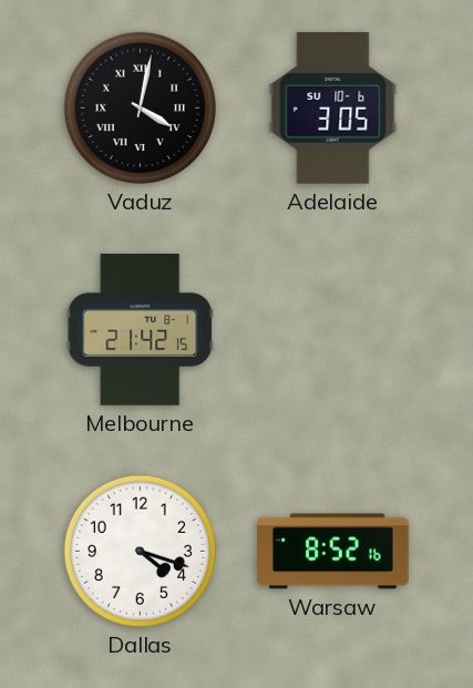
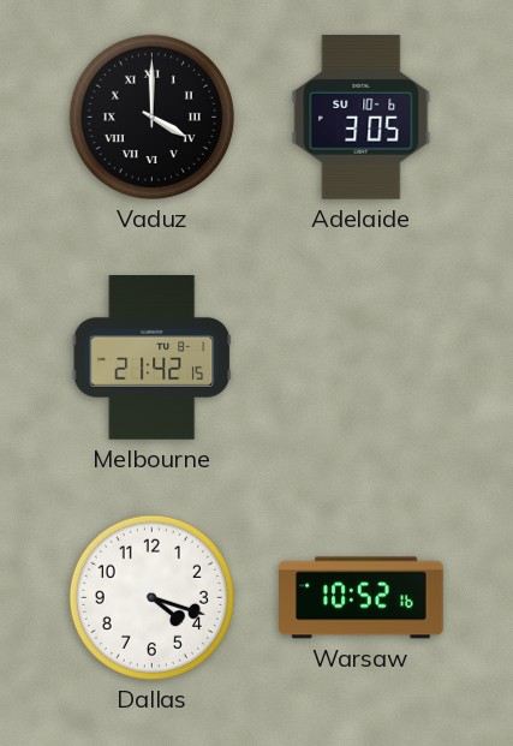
Vaduz: 4:02 -> 4:00 (151, 117)
Warsaw: 8:52 -> 10:52 (362, 598)
